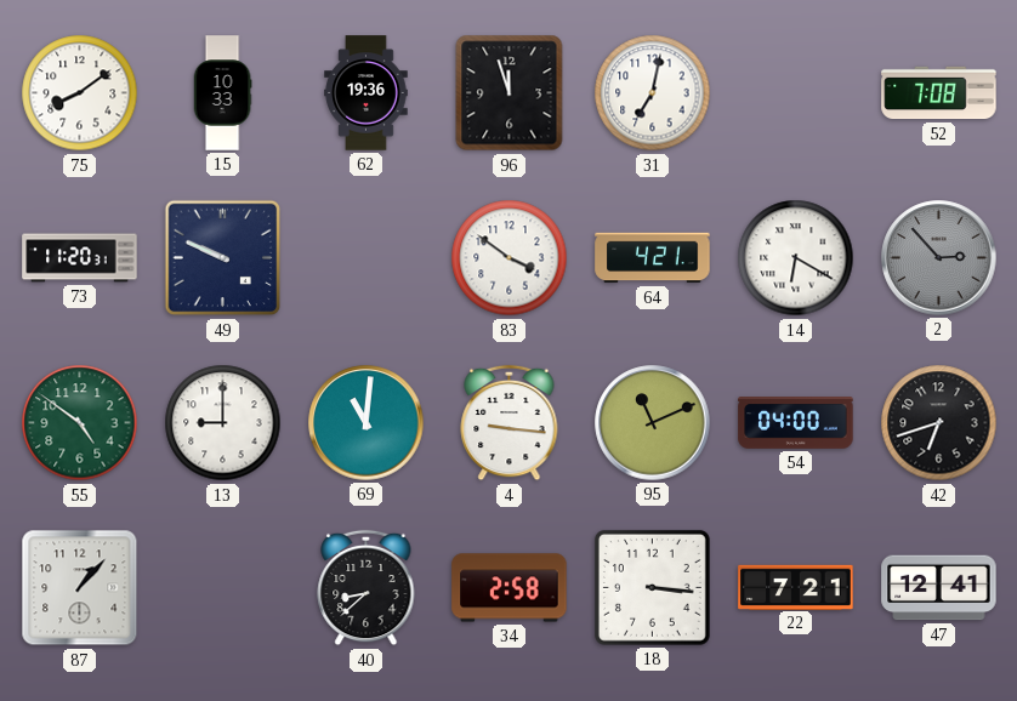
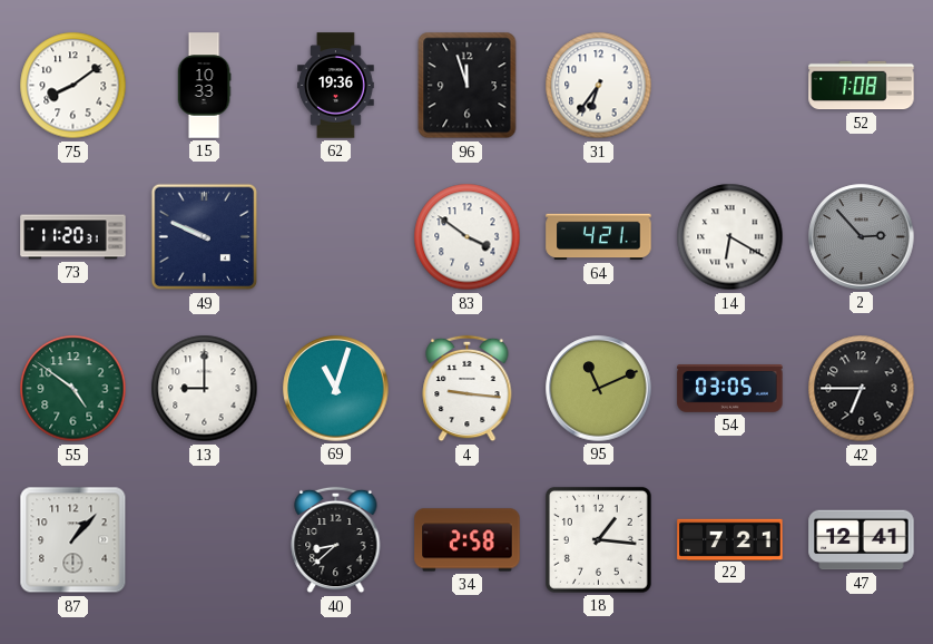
31: 7:02 -> 6:36 (599, 86)
69: 11:01 -> 11:03 (336, 389)
54: 04:00 -> 03:05 (730, 389)
42: 6:42 -> 6:45 (862, 389)
18: 3:16 -> 1:16 (598, 539)
